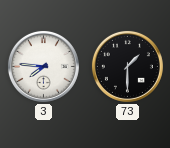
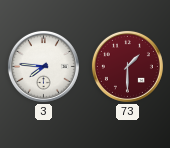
73 dial: black -> burgundy (127, 66)
